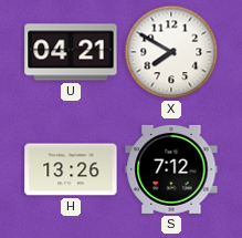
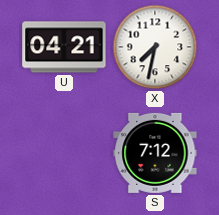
X: 7:50 -> 7:32 (155, 47)
H: 13:26 -> none (71, 169)
